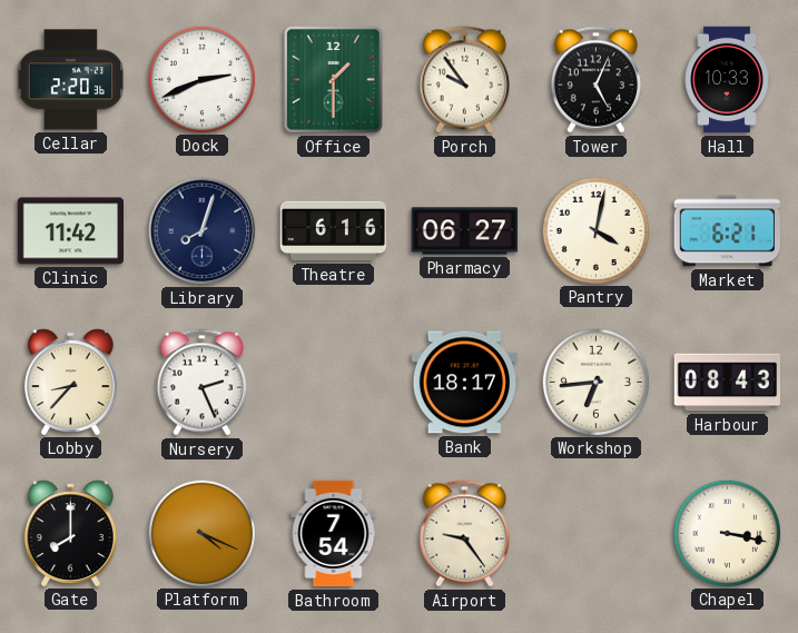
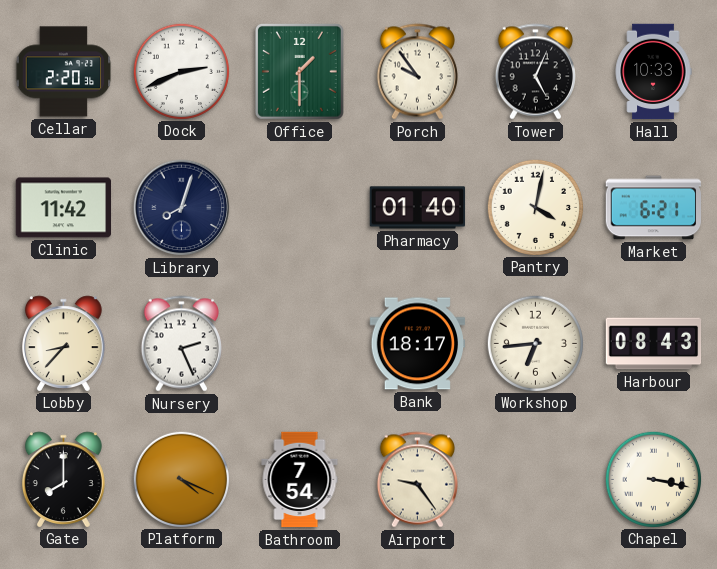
Theatre: 6:16 -> none (334, 231)
Pharmacy: 06:27 -> 01:40 (418, 208)
